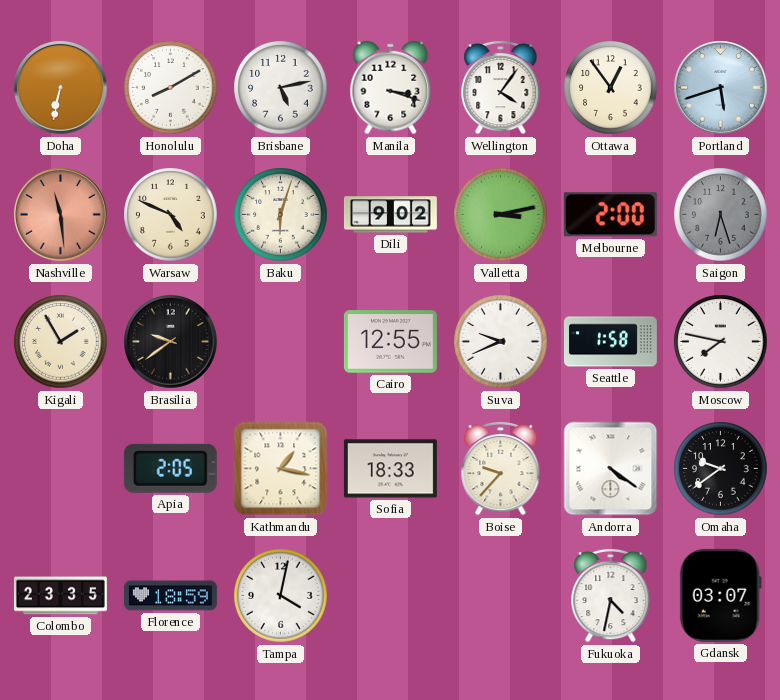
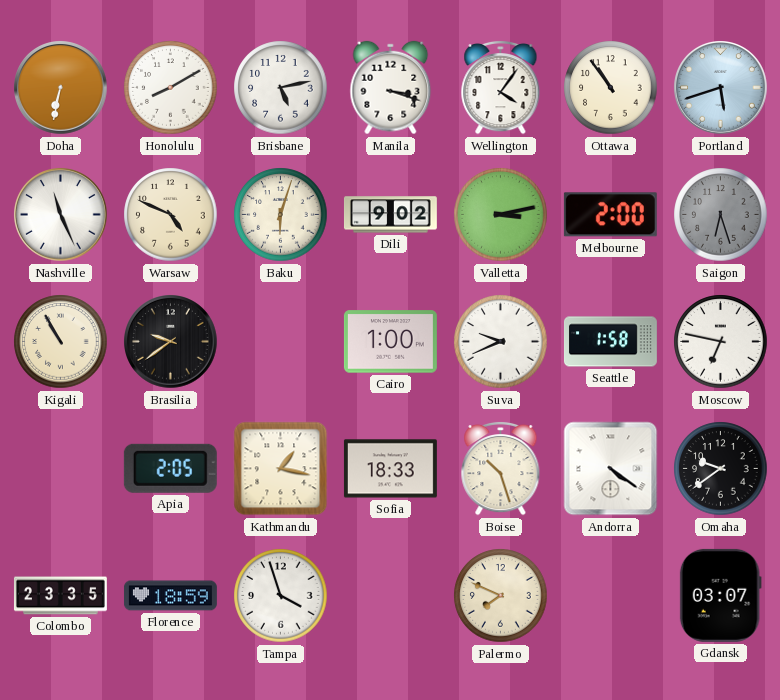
Ottawa: 12:54 -> 10:54 (611, 88)
Nashville: 11:29 -> 11:26 (61, 215)
Nashville dial: salmon -> white (61, 215)
Kigali: 1:55 -> 10:55 (61, 342)
Cairo: 12:55 -> 1:00 (390, 342)
Moscow: 7:47 -> 6:47 (721, 342)
Boise: 9:37 -> 10:27 (501, 468)
Tampa: 4:02 -> 3:57 (281, 596)
Palermo: none -> 7:49 (501, 596)
Fukuoka: 4:32 -> none (611, 595)
